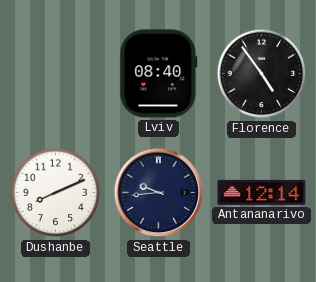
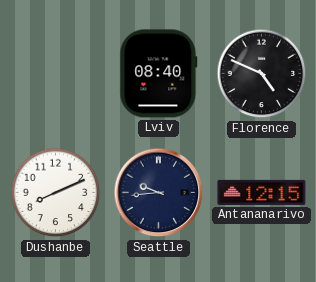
Florence: 4:54 -> 4:49 (262, 74)
Antananarivo: 12:14 -> 12:15 (262, 192)
